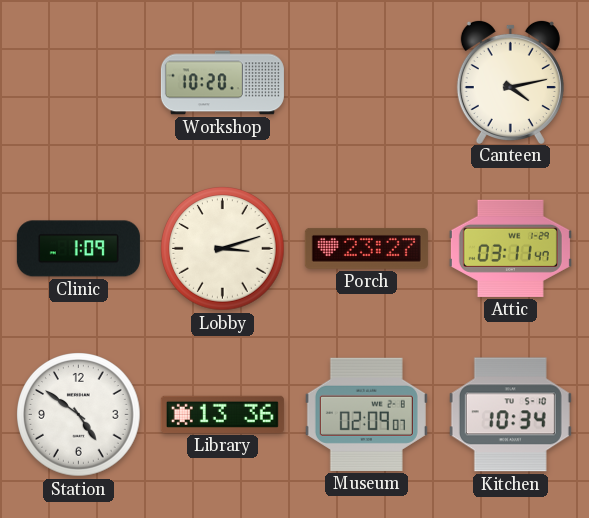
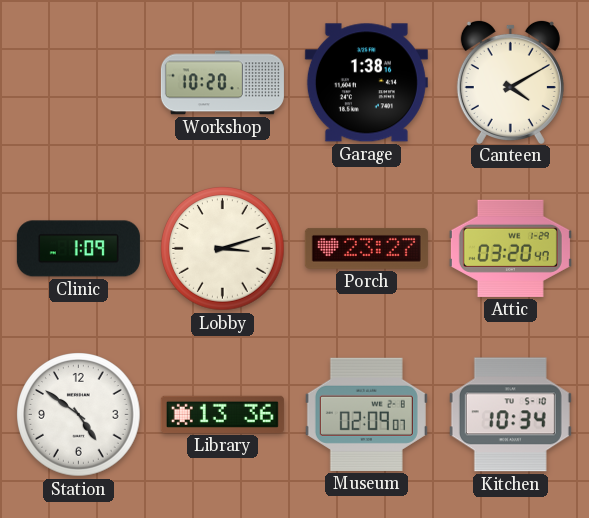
Garage: none -> 1:38 (366, 83)
Canteen: 4:13 -> 4:10 (510, 81)
Attic: 03:11 -> 03:20 (510, 248)
